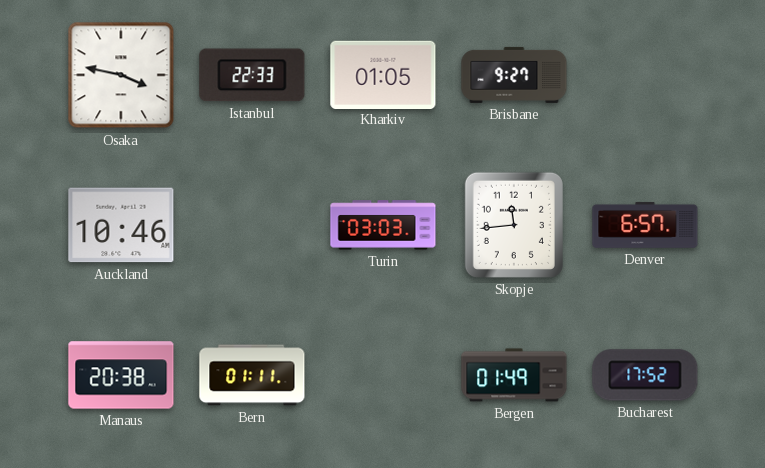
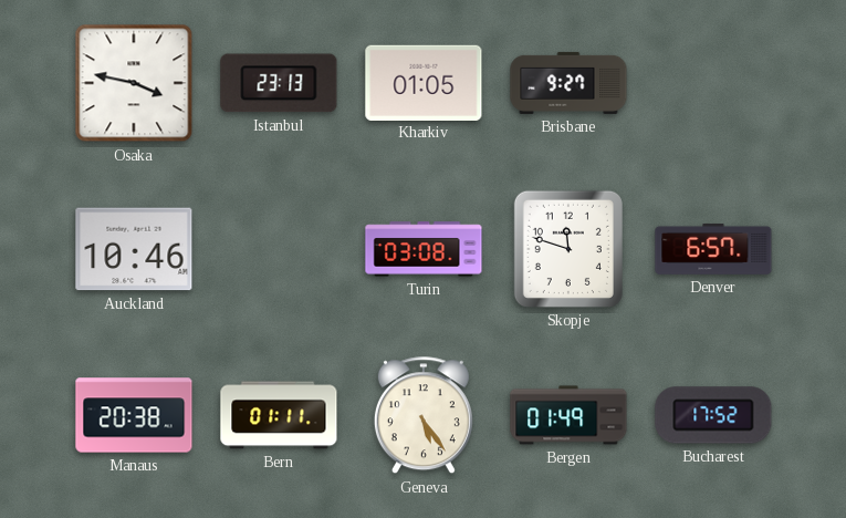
Istanbul: 22:33 -> 23:13 (279, 83)
Turin: 03:03 -> 03:08 (424, 249)
Skopje: 11:44 -> 11:48 (568, 249)
Geneva: none -> 5:24 (424, 416)
